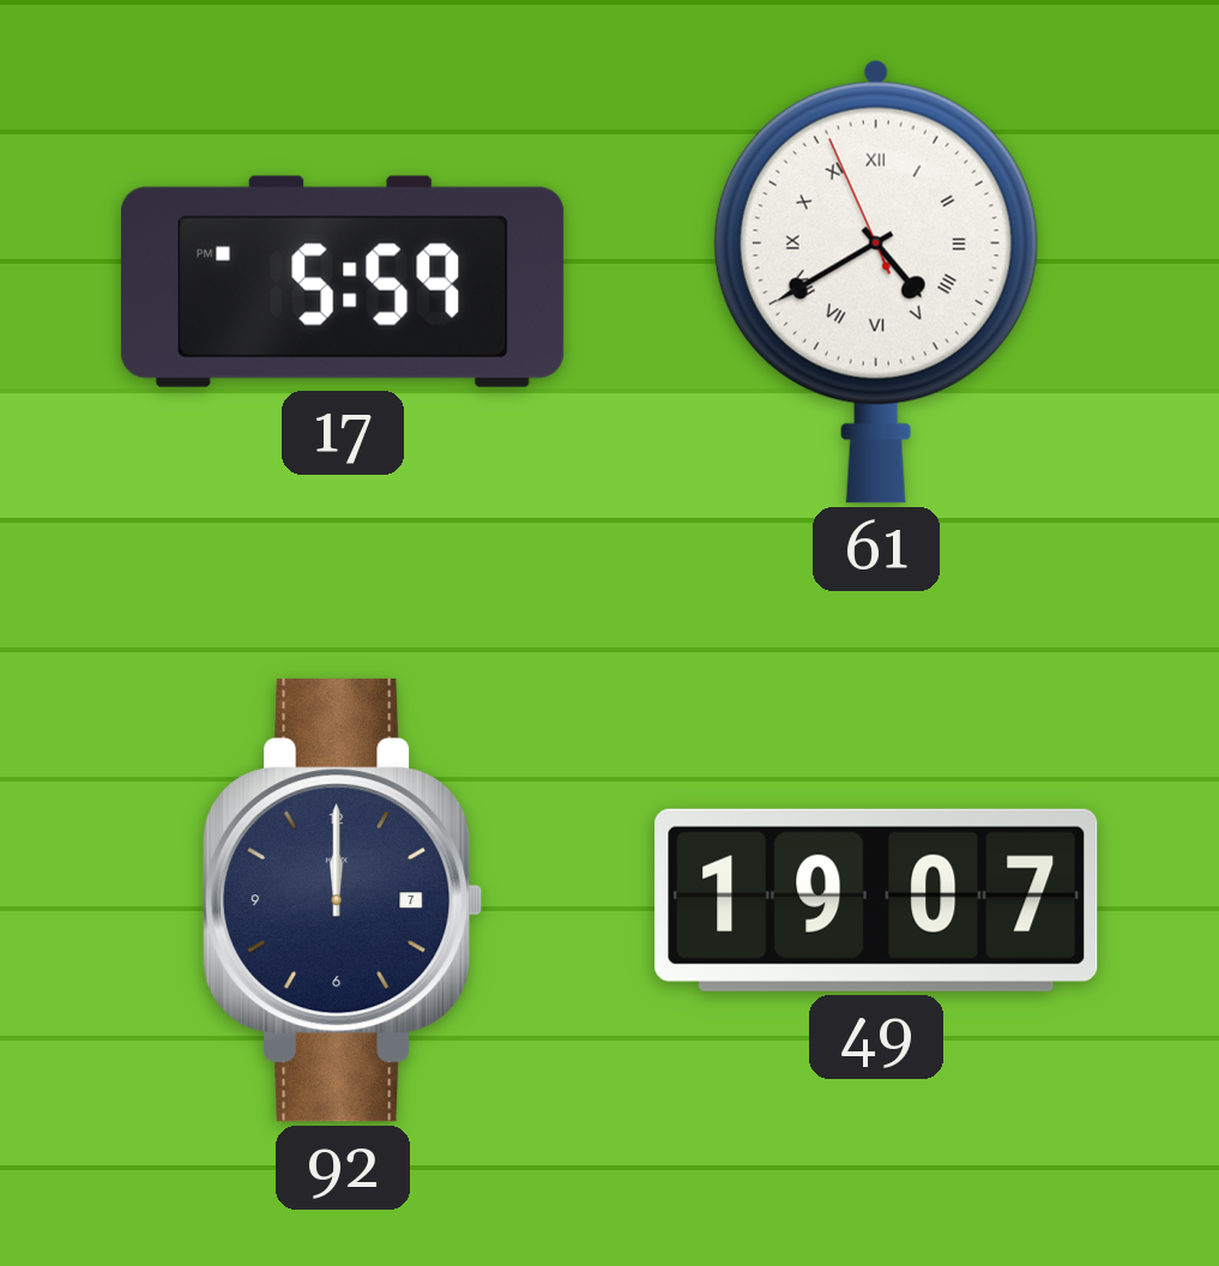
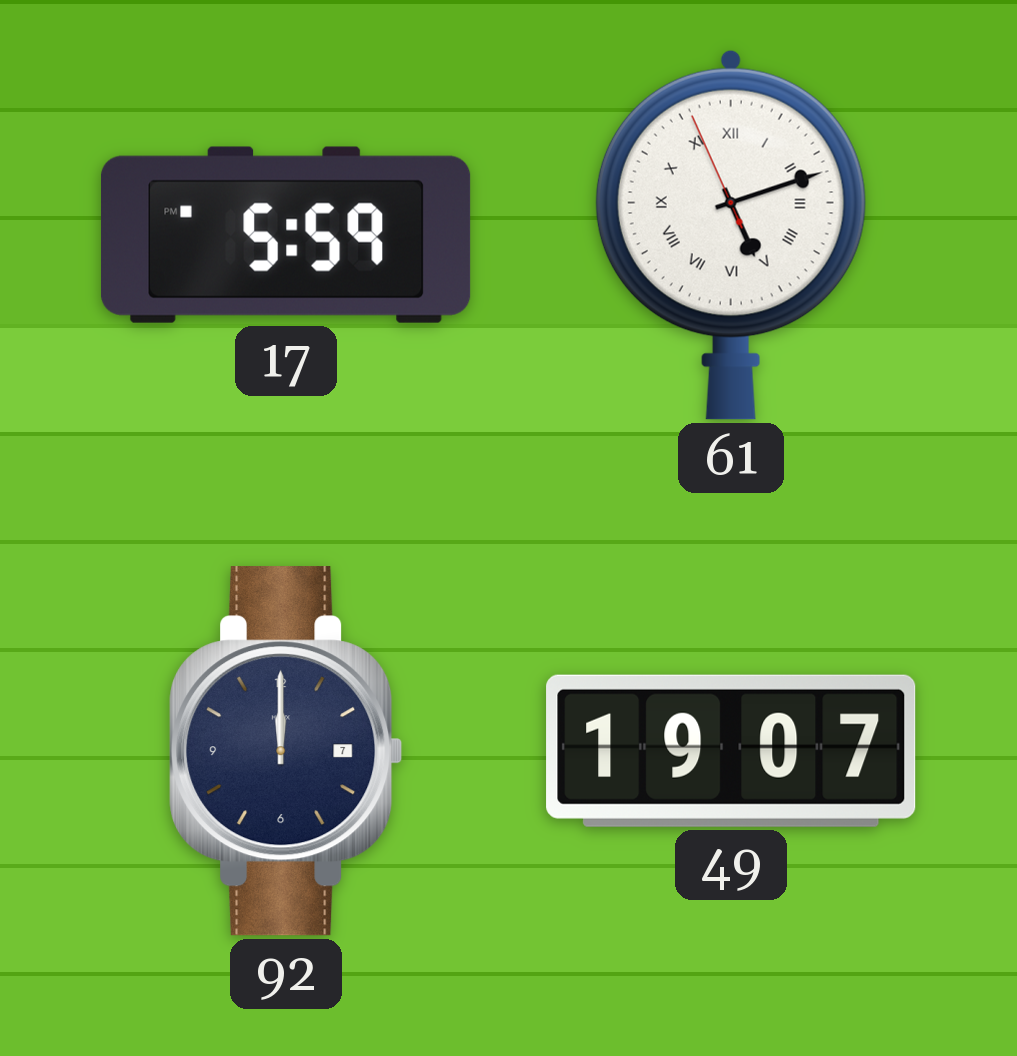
61: 4:39 -> 5:11 (731, 235)
